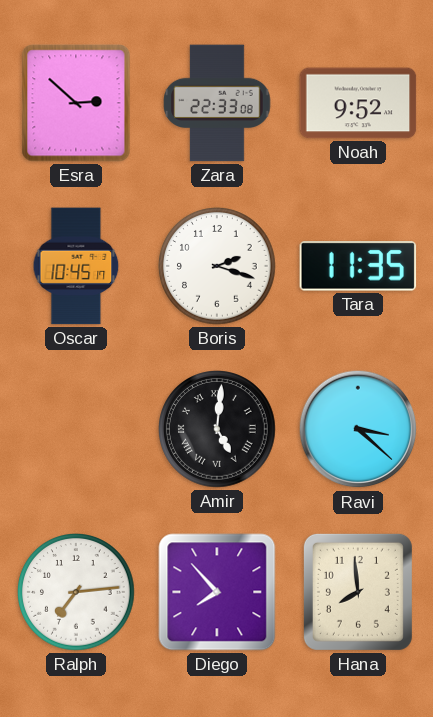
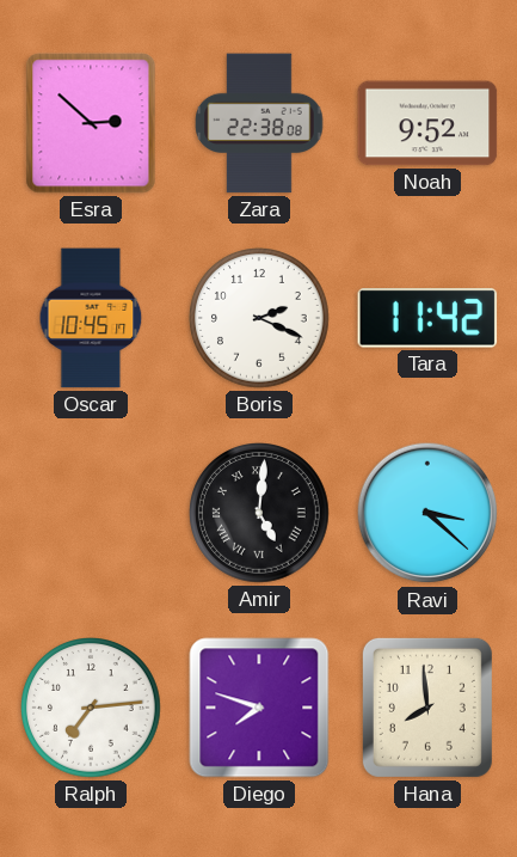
Zara: 22:33 -> 22:38 (259, 123)
Boris: 2:18 -> 2:19 (260, 319)
Tara: 11:35 -> 11:42 (427, 318)
Diego: 7:53 -> 7:48 (259, 708)
